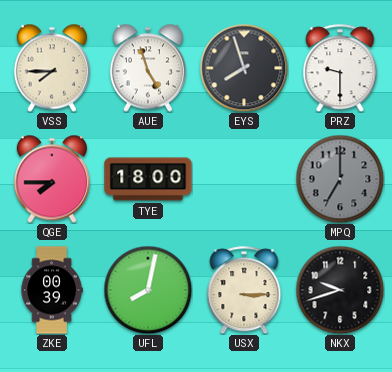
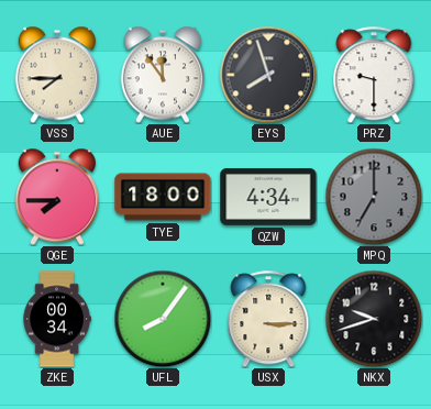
AUE: 4:57 -> 11:54 (163, 75)
QZW: none -> 4:34 (268, 197)
ZKE: 00:39 -> 00:34 (57, 319)
UFL: 8:02 -> 8:06 (163, 319)
